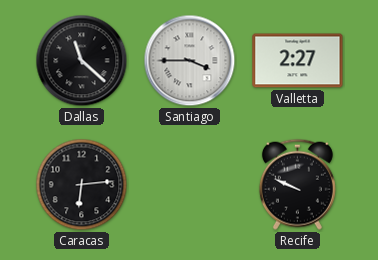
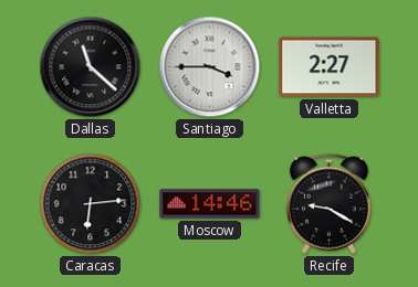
Moscow: none -> 14:46 (210, 204)
Recife: 9:49 -> 9:20 (328, 203)
